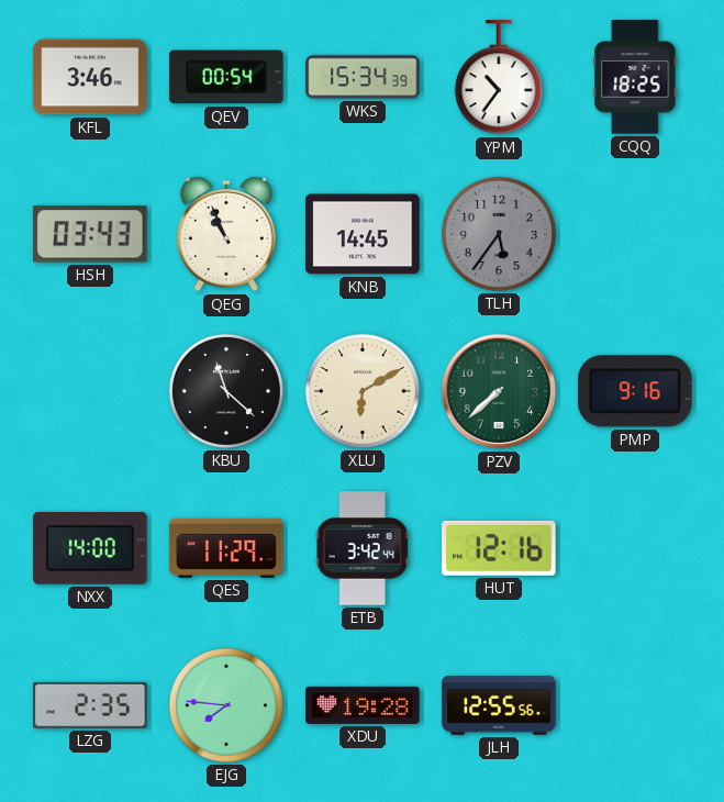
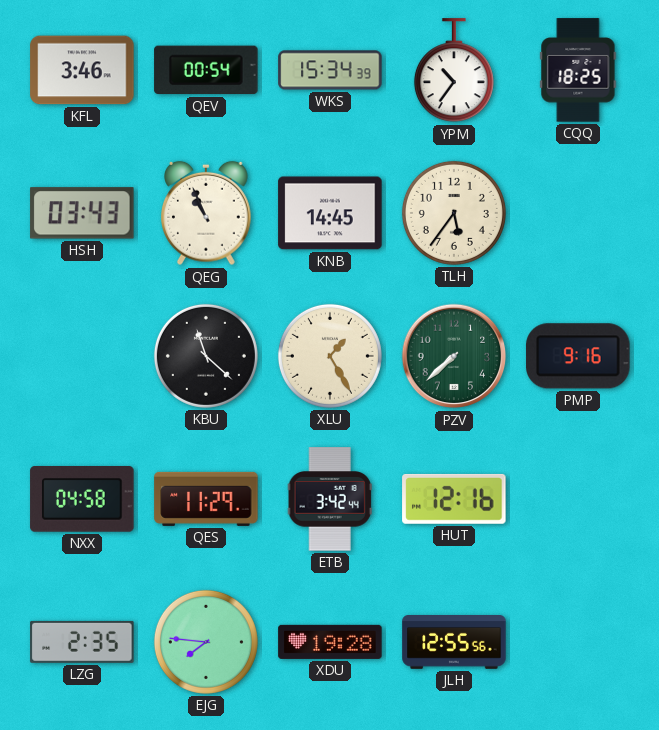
TLH dial: grey -> cream (454, 213)
XLU: 6:10 -> 1:25 (330, 356)
NXX: 14:00 -> 04:58 (82, 500)
